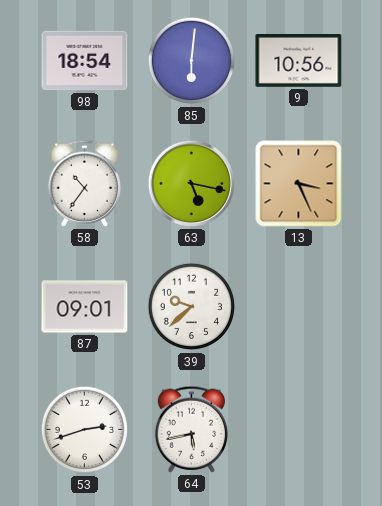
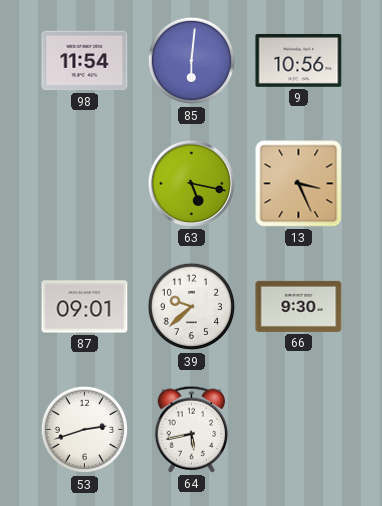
98: 18:54 -> 11:54 (85, 61)
58: 10:36 -> none (85, 183)
66: none -> 9:30 (299, 306)
